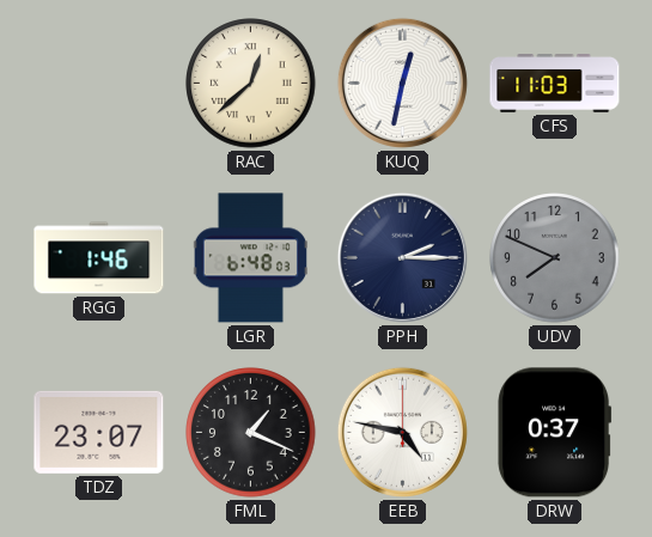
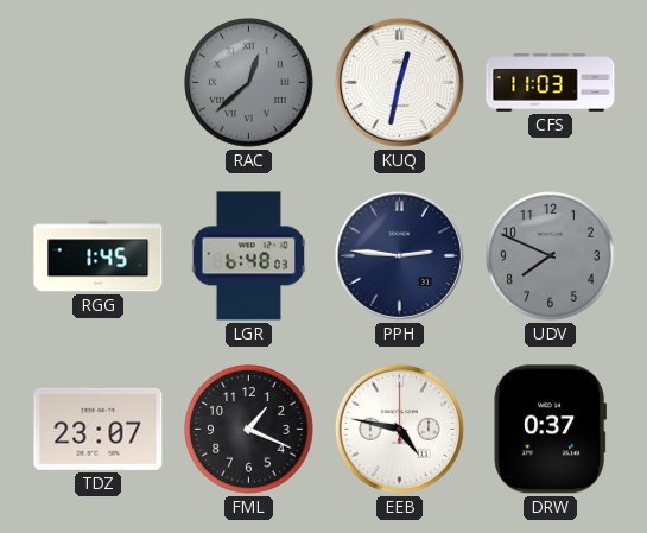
RAC dial: cream -> grey (249, 83)
RGG: 1:46 -> 1:45 (99, 256)
PPH: 2:15 -> 2:46 (399, 255)
